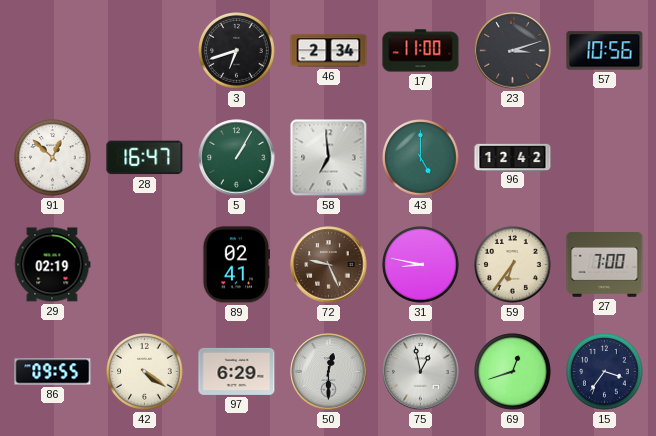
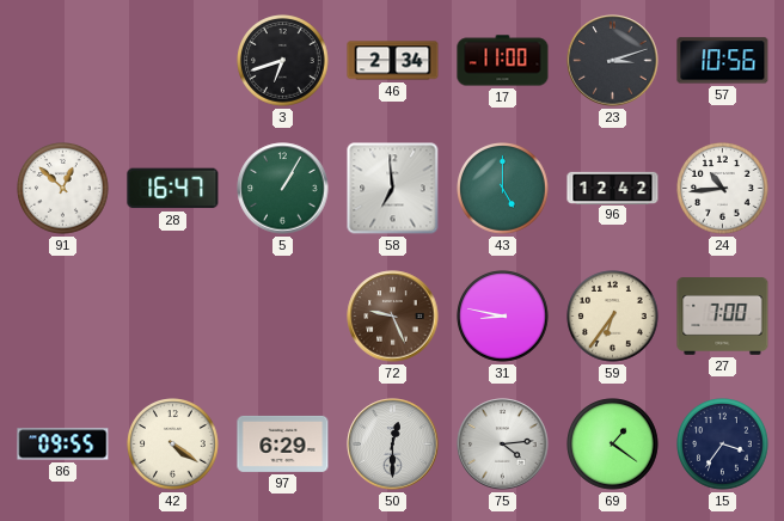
24: none -> 10:44 (723, 189)
29: 02:19 -> none (52, 265)
89: 02:41 -> none (235, 265)
75: 12:58 -> 4:14 (503, 445)
69: 12:42 -> 1:21 (613, 445)
